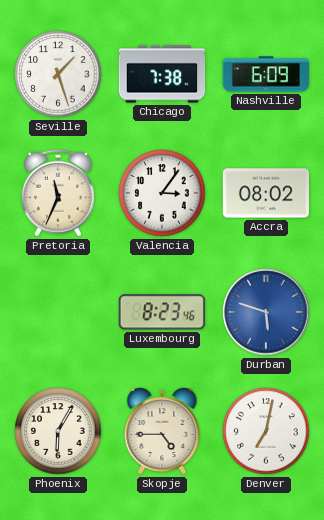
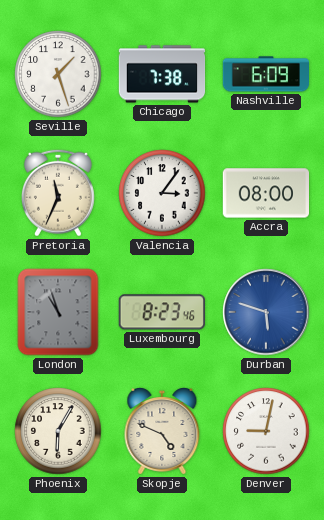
Accra: 08:02 -> 08:00 (265, 193)
London: none -> 10:57 (58, 312)
Skopje: 4:45 -> 4:49 (162, 432)
Denver: 7:02 -> 9:02 (266, 431)
